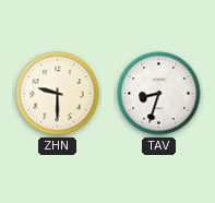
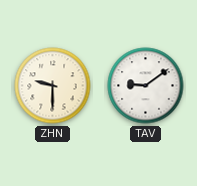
TAV: 8:33 -> 9:09 (146, 86)
